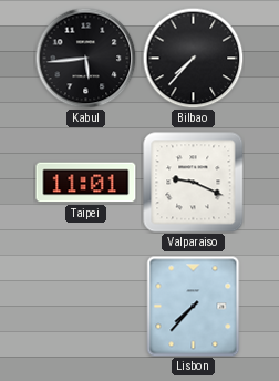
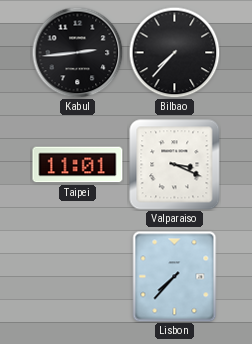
Kabul: 5:44 -> 2:44 (77, 52)
Valparaiso: 9:19 -> 3:19 (175, 165)
